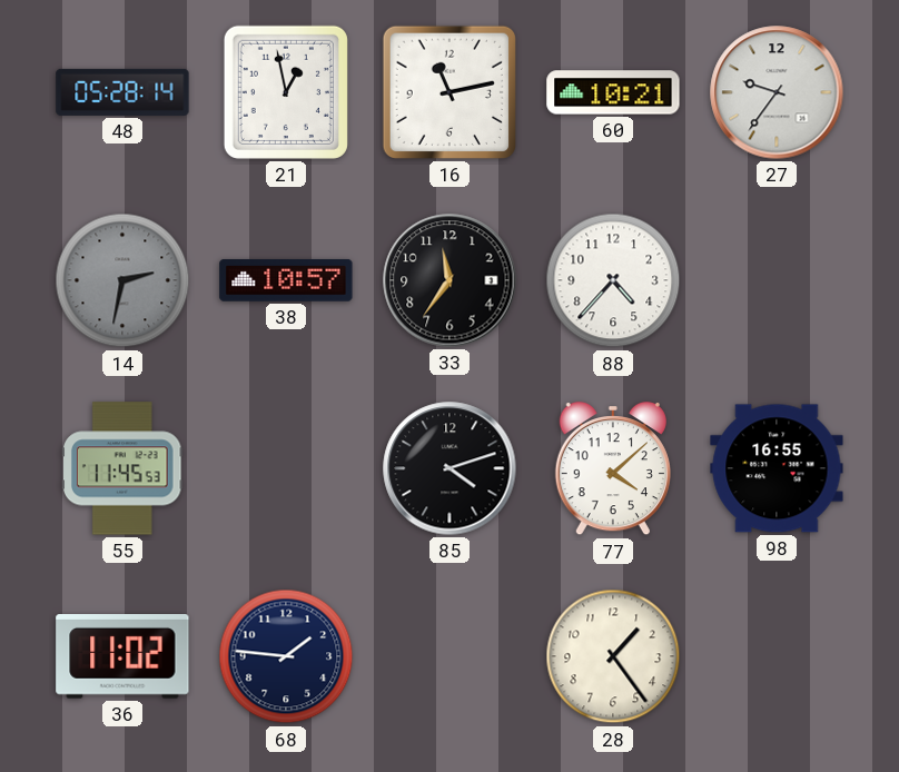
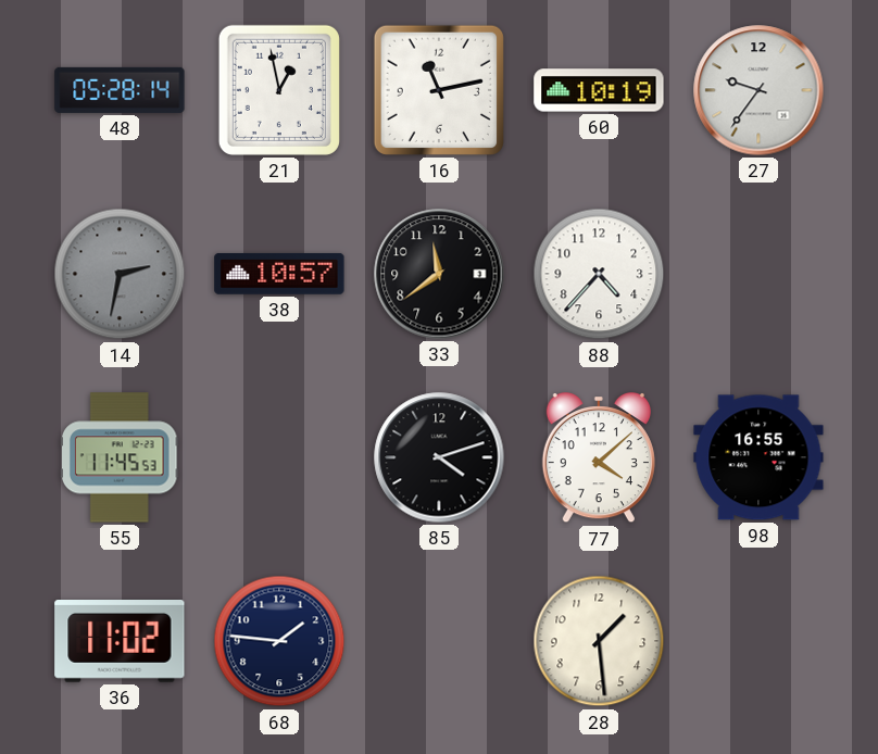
60: 10:21 -> 10:19 (599, 90)
33: 11:36 -> 11:39 (439, 274)
28: 1:24 -> 1:29 (599, 641)
